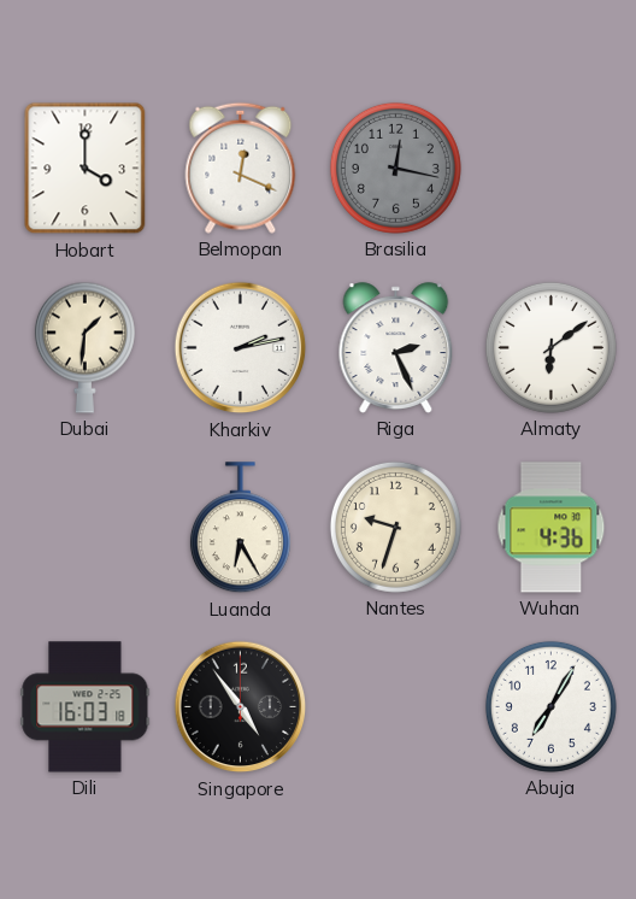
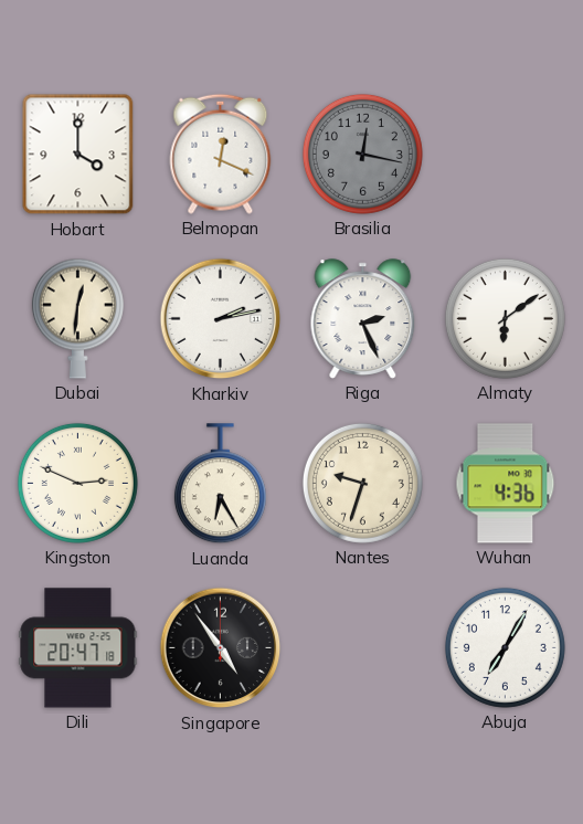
Dubai: 1:31 -> 12:31 (77, 318)
Kingston: none -> 2:49 (77, 483)
Dili: 16:03 -> 20:47 (78, 648)
